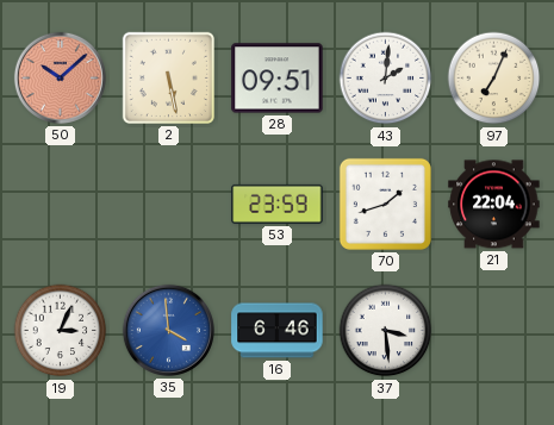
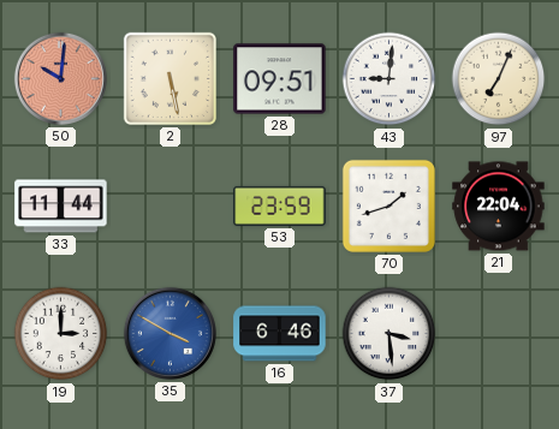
50: 10:08 -> 10:01 (60, 78)
43: 2:01 -> 9:01 (389, 79)
33: none -> 11:44 (61, 207)
19: 3:04 -> 3:00 (61, 334)
35: 3:59 -> 3:50 (170, 333)
